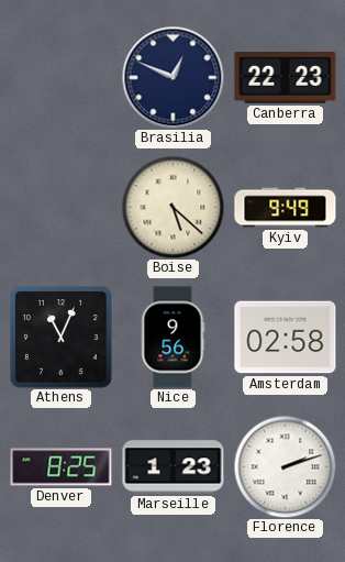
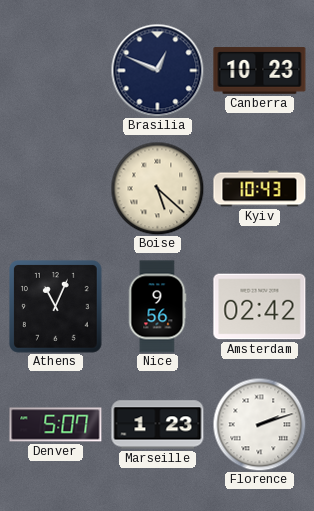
Canberra: 22:23 -> 10:23 (260, 71)
Kyiv: 9:49 -> 10:43 (260, 189)
Amsterdam: 02:58 -> 02:42 (260, 307)
Denver: 8:25 -> 5:07 (56, 425)
